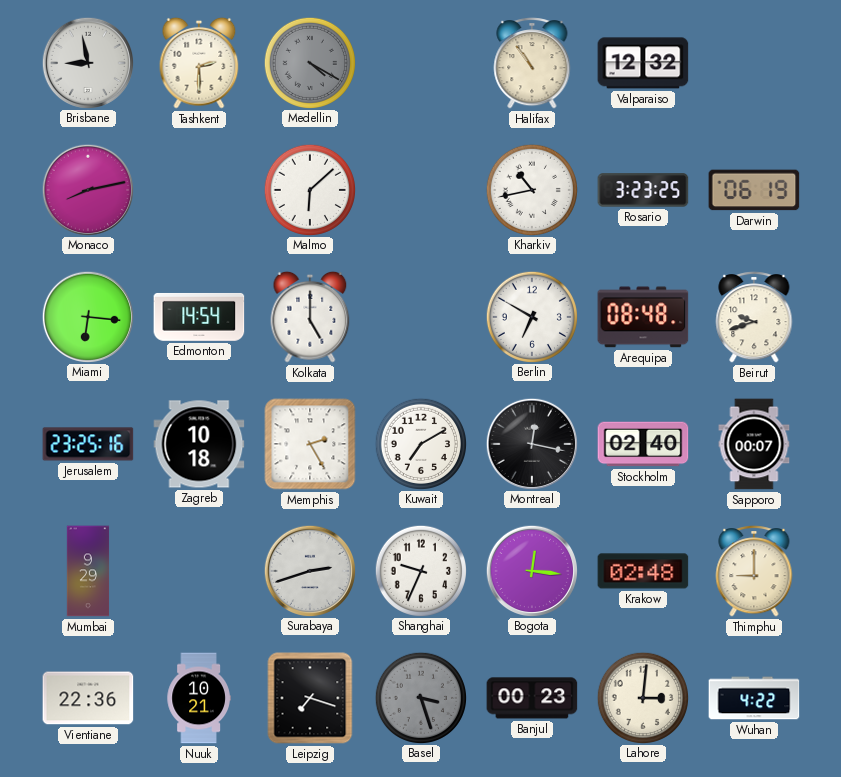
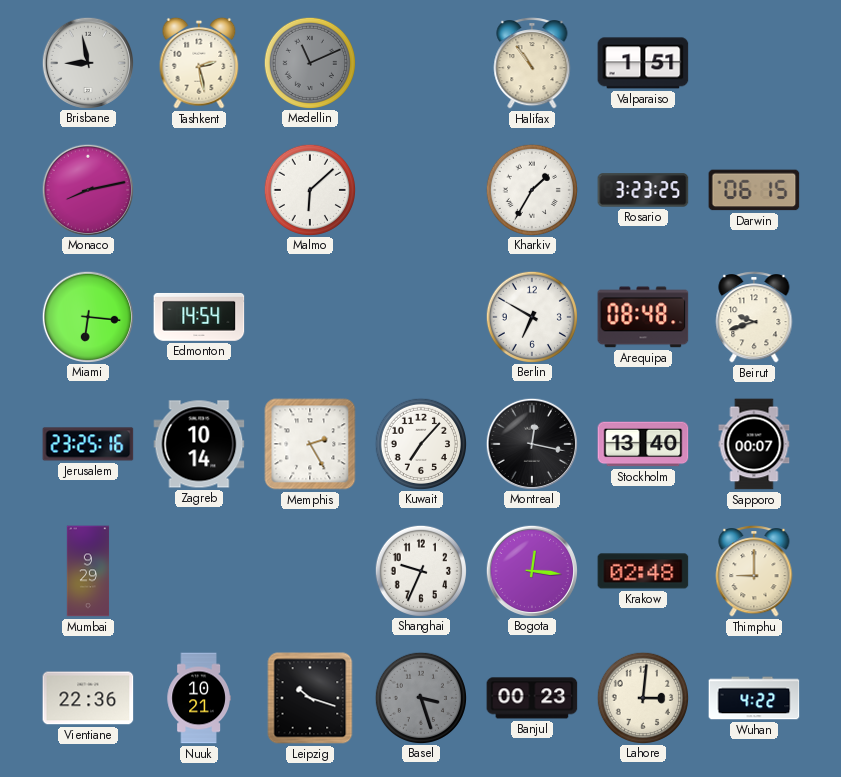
Tashkent: 2:30 -> 2:28 (199, 63)
Medellin: 4:20 -> 11:11 (309, 62)
Valparaiso: 12:32 -> 1:51 (643, 63)
Kharkiv: 10:43 -> 1:35 (531, 189)
Darwin: 06:19 -> 06:15 (754, 190)
Kolkata: 5:00 -> none (310, 317)
Zagreb: 10:18 -> 10:14 (199, 444)
Kuwait: 7:10 -> 7:07 (420, 443)
Stockholm: 02:40 -> 13:40 (643, 444)
Surabaya: 2:42 -> none (309, 570)
Leipzig: 7:18 -> 10:18 (310, 698)
